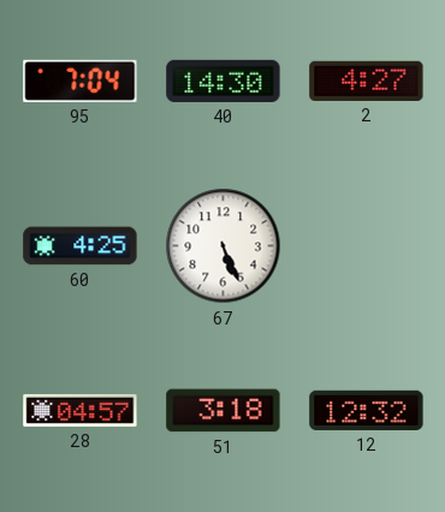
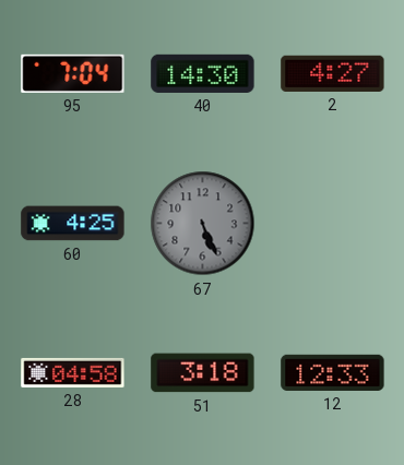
67 dial: white -> grey (203, 224)
28: 04:57 -> 04:58 (73, 372)
12: 12:32 -> 12:33 (333, 372)
